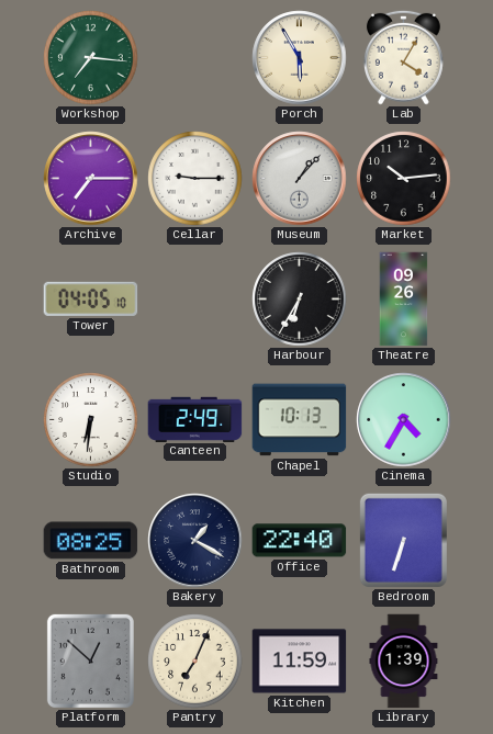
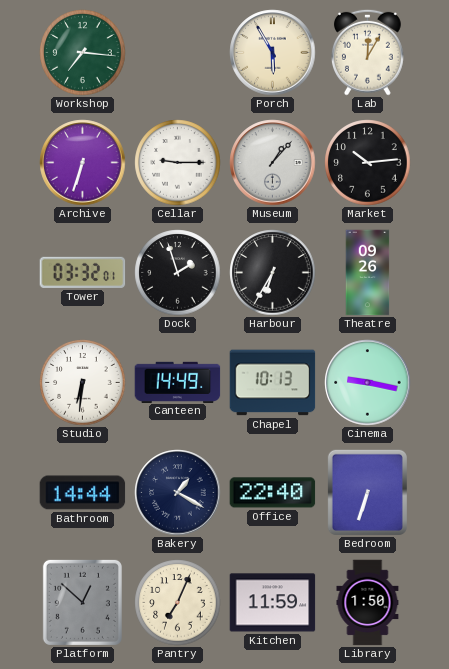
Lab: 4:05 -> 12:05 (367, 52)
Archive: 7:15 -> 6:33 (83, 163)
Tower: 04:05 -> 03:32 (83, 272)
Dock: none -> 1:57 (178, 273)
Canteen: 2:49 -> 14:49 (178, 382)
Cinema: 4:35 -> 9:17 (368, 383)
Bathroom: 08:25 -> 14:44 (83, 493)
Library: 1:39 -> 1:50 (368, 603)
